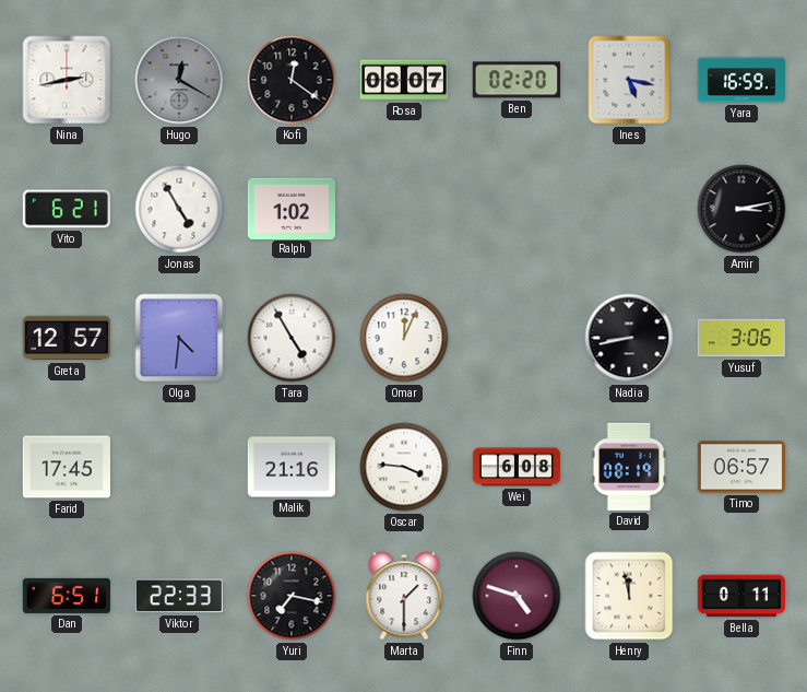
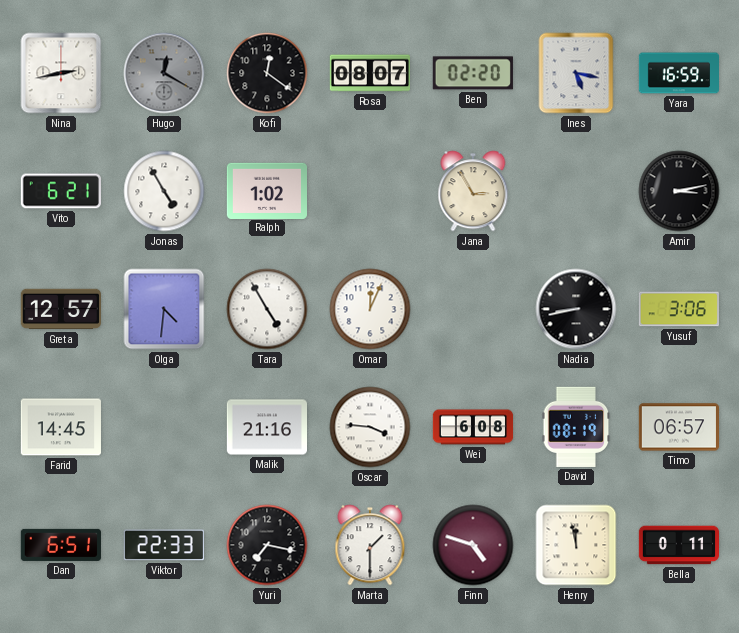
Jana: none -> 2:55 (473, 191)
Farid: 17:45 -> 14:45 (61, 427)
